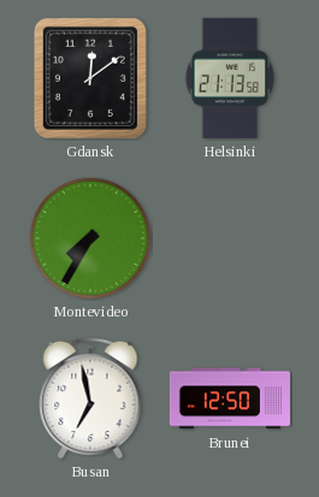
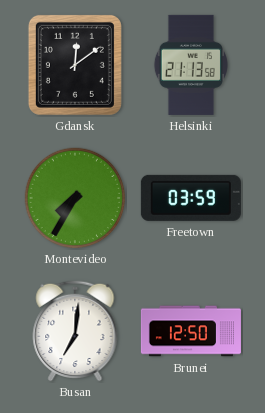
Freetown: none -> 03:59 (191, 198)
Busan: 6:58 -> 7:01 (75, 331)
